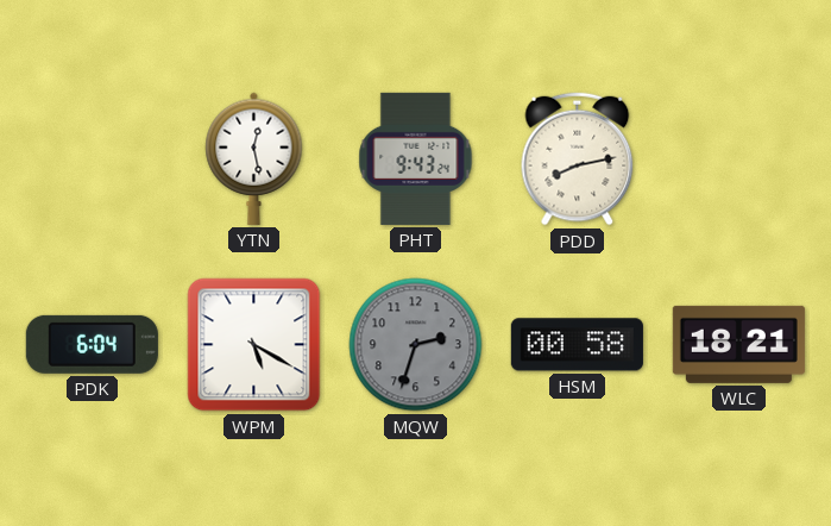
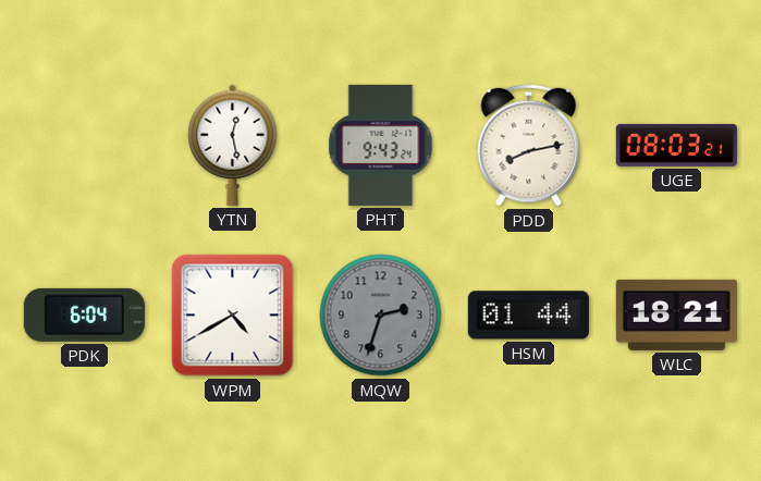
UGE: none -> 08:03 (676, 145)
WPM: 5:20 -> 4:40 (233, 316)
HSM: 00:58 -> 01:44 (528, 316)
